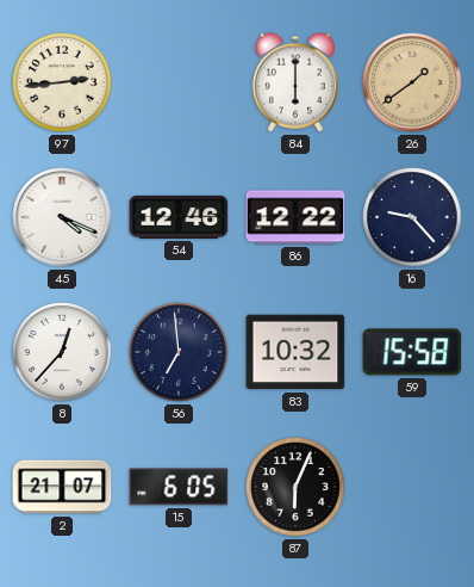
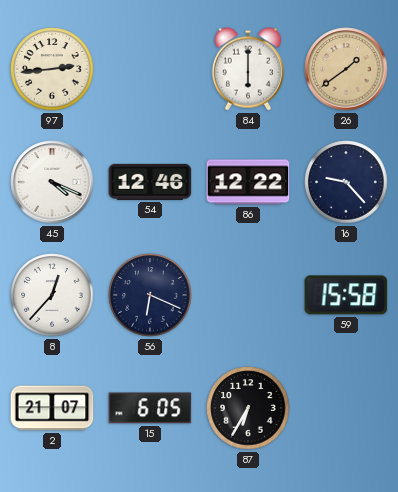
56: 6:59 -> 6:19 (150, 295)
83: 10:32 -> none (295, 352)
87: 6:04 -> 6:35 (248, 408)
